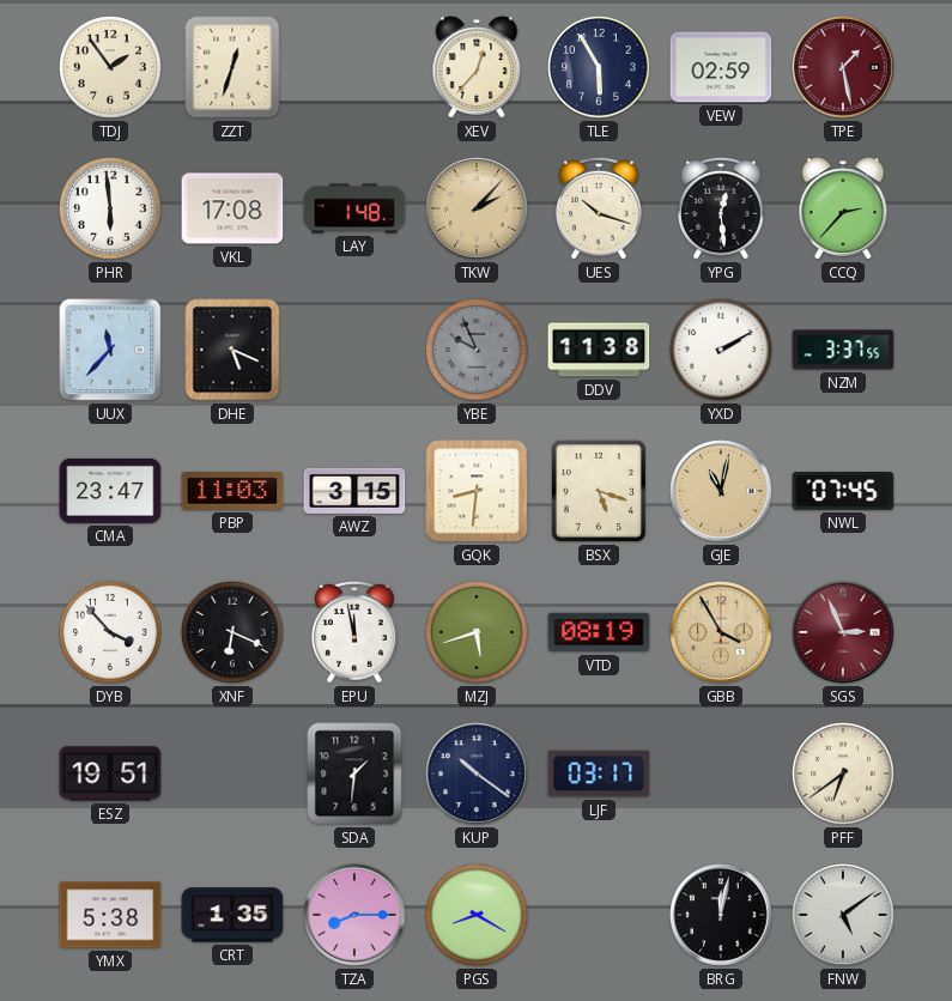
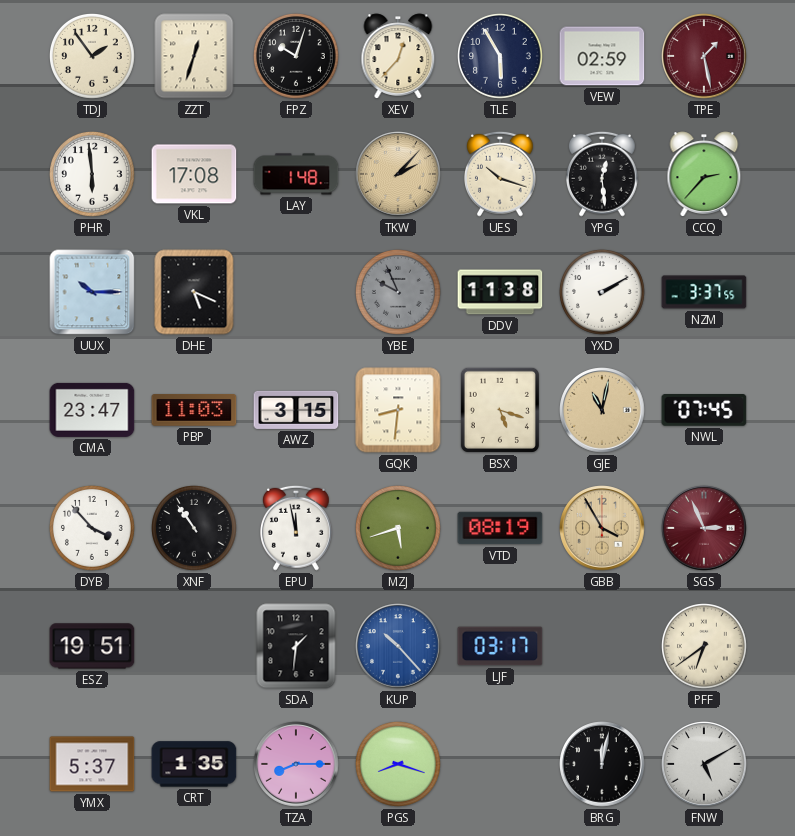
FPZ: none -> 10:03 (297, 57)
UUX: 11:37 -> 10:15 (92, 292)
XNF: 6:19 -> 10:54 (195, 529)
KUP: 10:21 -> 10:23 (398, 646)
KUP dial: navy -> blue (398, 646)
YMX: 5:38 -> 5:37 (92, 764)
PGS: 8:20 -> 8:18 (399, 765)
FNW: 5:09 -> 5:10 (704, 764)
